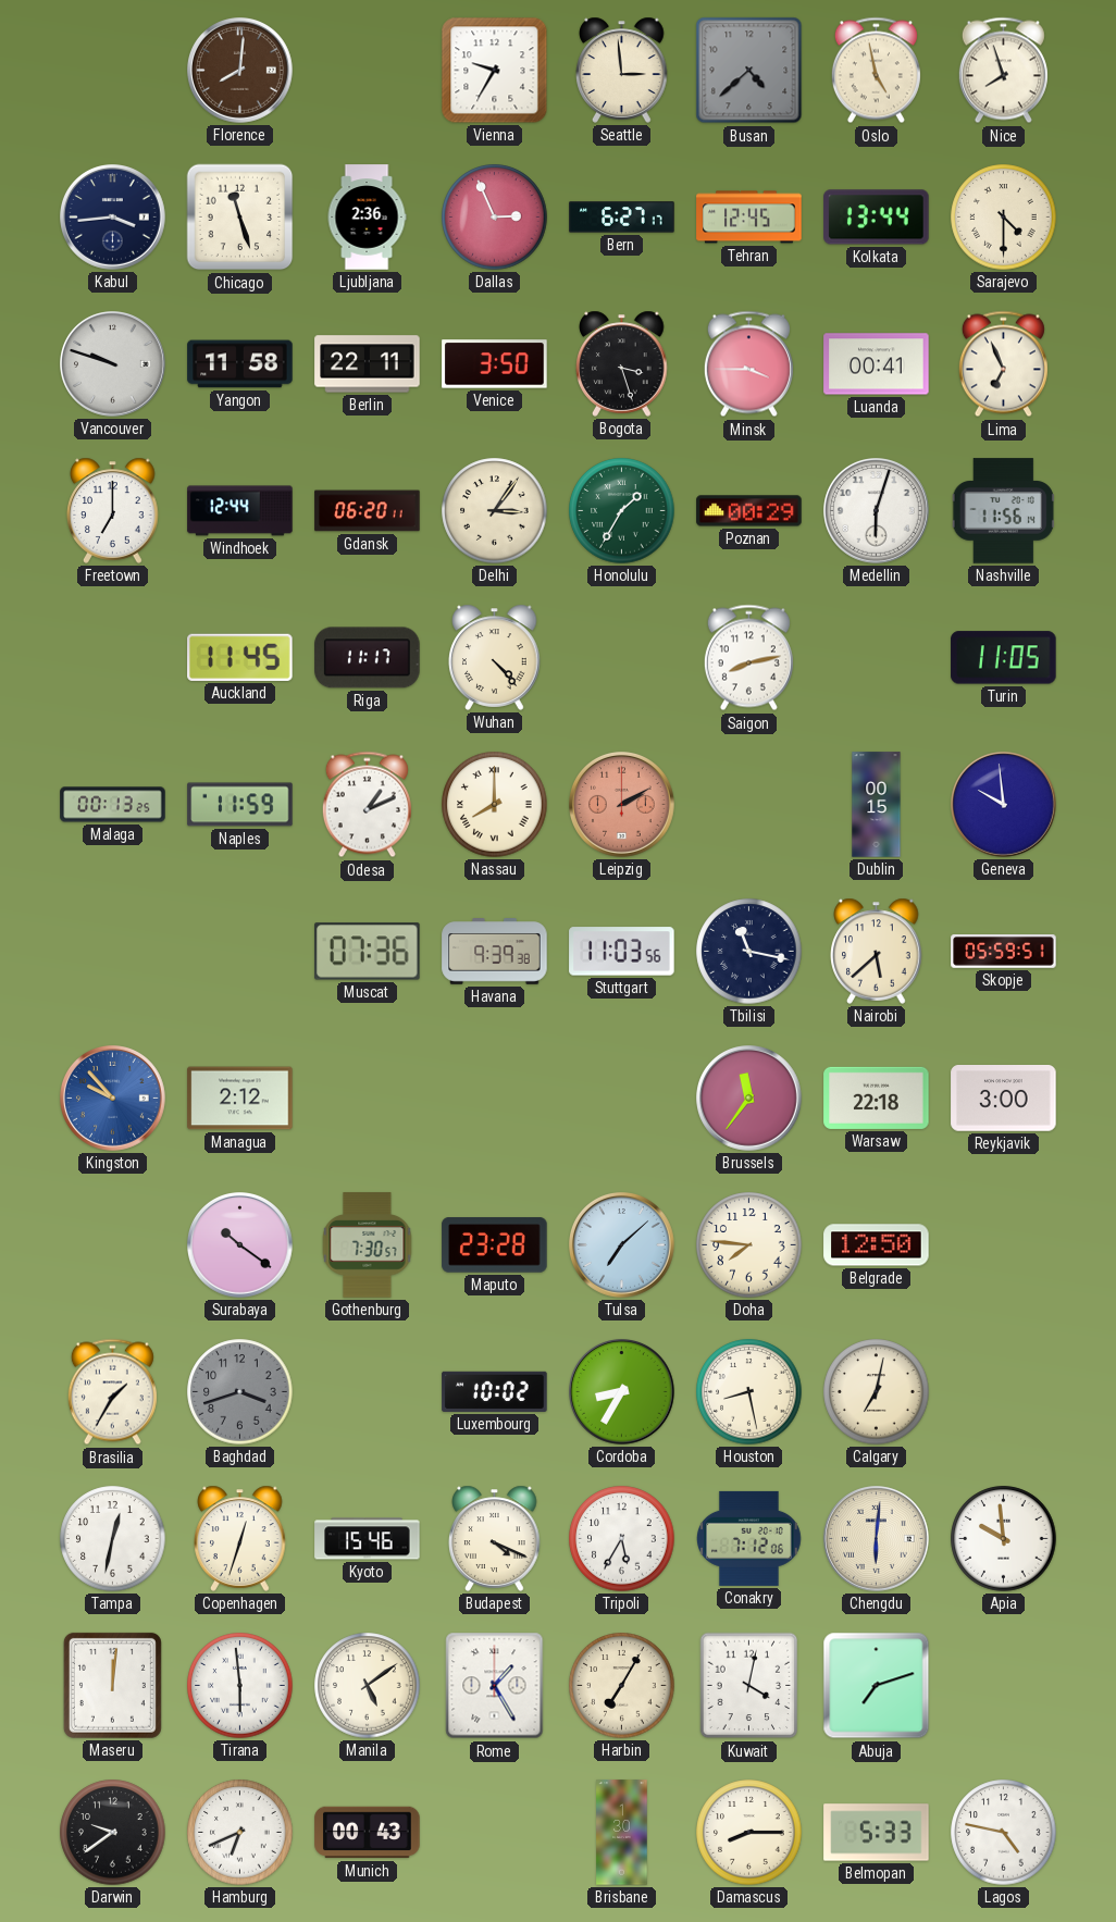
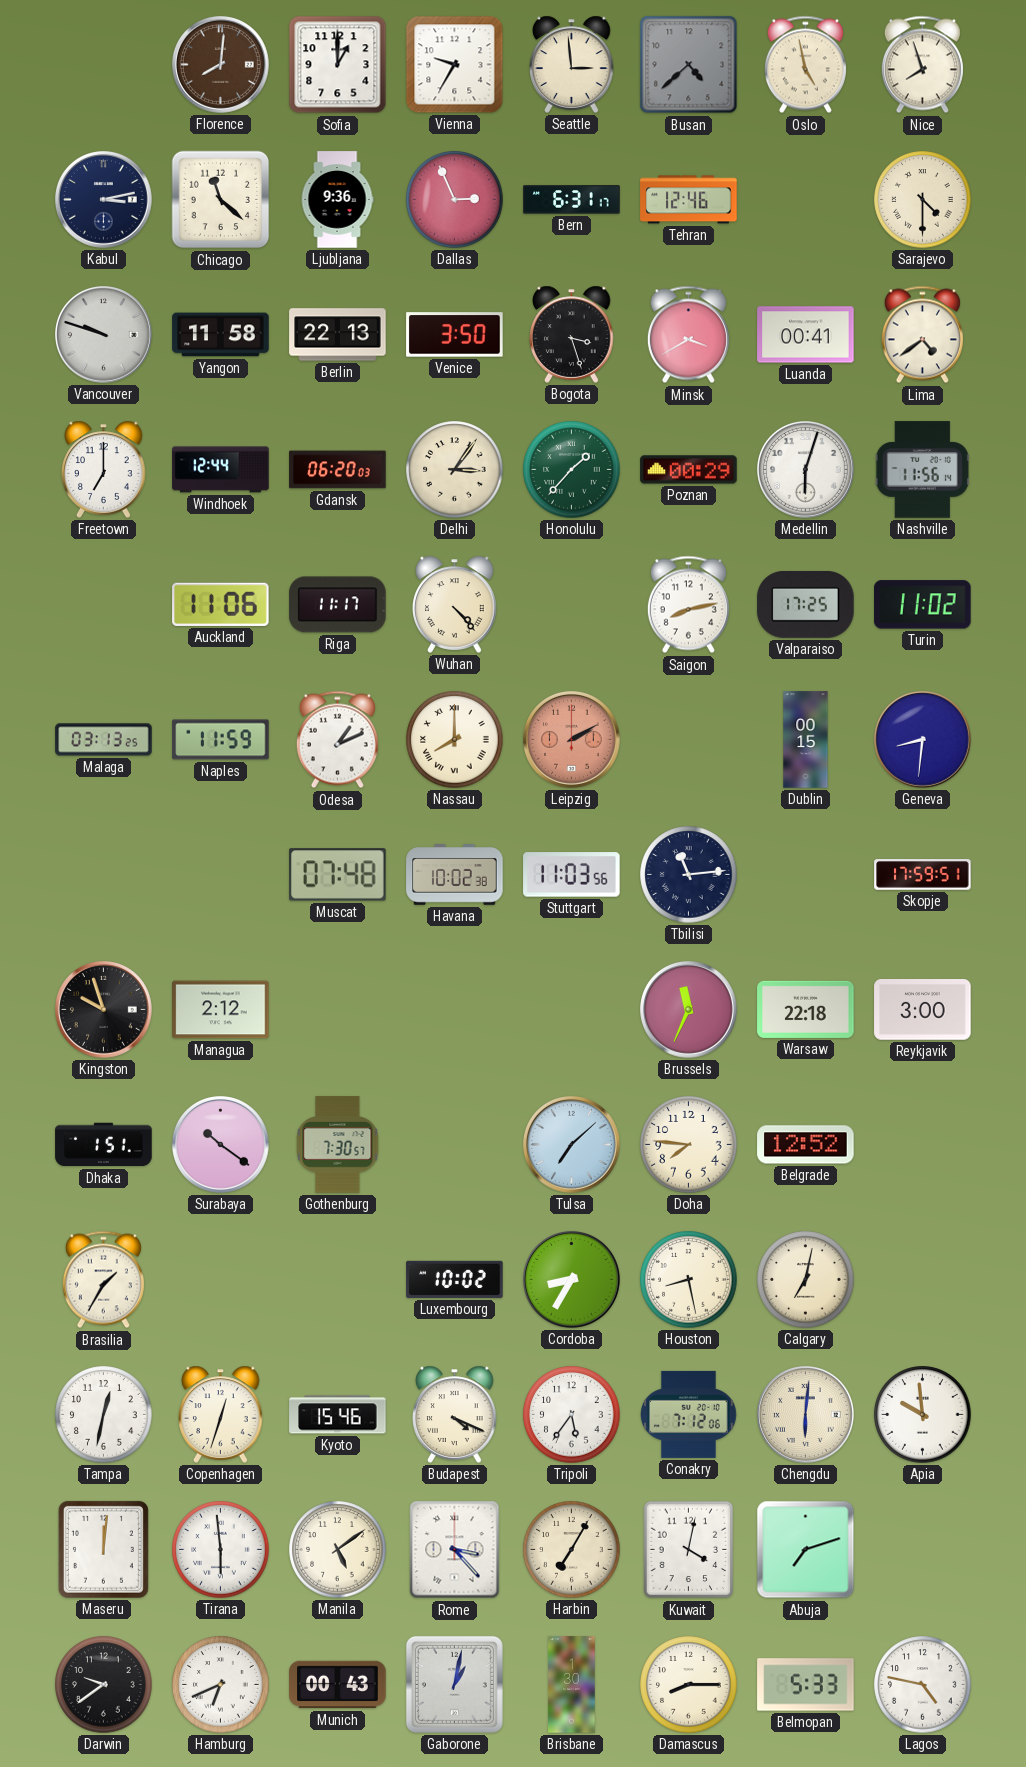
Sofia: none -> 1:00 (338, 65)
Kabul: 3:44 -> 3:13 (104, 200)
Chicago: 11:27 -> 11:22 (221, 200)
Ljubljana: 2:36 -> 9:36 (337, 200)
Bern: 6:27 -> 6:31 (572, 200)
Tehran: 12:45 -> 12:46 (689, 200)
Kolkata: 13:44 -> none (877, 218)
Berlin: 22:11 -> 22:13 (338, 335)
Minsk: 3:45 -> 3:40 (688, 335)
Lima: 6:56 -> 4:39 (922, 335)
Gdansk: 06:20:11 -> 06:20:03 (338, 470)
Honolulu: 1:35 -> 1:37 (572, 470)
Auckland: 11:45 -> 11:06 (221, 604)
Valparaiso: none -> 17:25 (806, 604)
Turin: 11:05 -> 11:02 (923, 605)
Malaga: 00:13 -> 03:13 (104, 740)
Geneva: 9:59 -> 8:31 (923, 740)
Muscat: 07:36 -> 07:48 (338, 875)
Havana: 9:39 -> 10:02 (455, 875)
Tbilisi: 11:17 -> 11:14 (689, 875)
Nairobi: 5:38 -> none (877, 951)
Skopje: 05:59 -> 17:59 (923, 875)
Kingston: 9:53 -> 9:57 (104, 1010)
Kingston dial: blue -> black (104, 1010)
Brussels: 11:36 -> 11:34 (689, 1010)
Dhaka: none -> 1:51 (104, 1145)
Maputo: 23:28 -> none (495, 1245)
Belgrade: 12:50 -> 12:52 (806, 1145)
Baghdad: 3:42 -> none (240, 1392)
Tripoli: 5:35 -> 5:36 (572, 1415)
Rome: 1:25 -> 3:23 (455, 1550)
Gaborone: none -> 1:02 (454, 1684)
